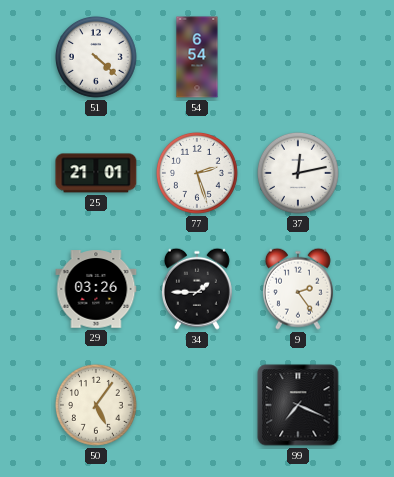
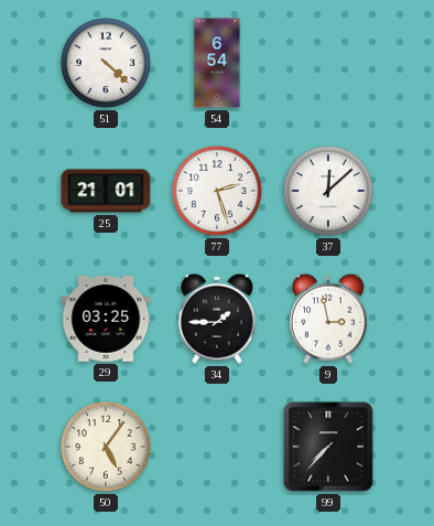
37: 12:13 -> 12:08 (328, 191)
29: 03:26 -> 03:25 (106, 319)
9: 2:24 -> 2:58 (328, 319)
99: 7:19 -> 7:37 (328, 447)
